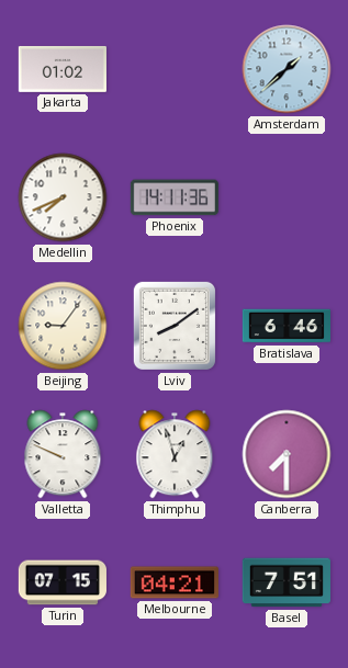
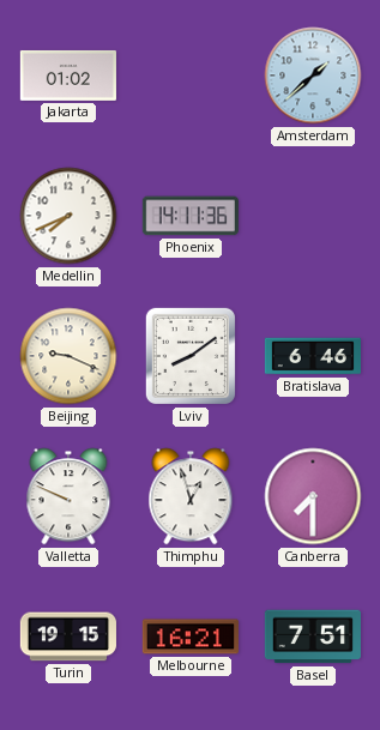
Beijing: 9:06 -> 9:19 (68, 356)
Turin: 07:15 -> 19:15 (68, 637)
Melbourne: 04:21 -> 16:21 (191, 637)
